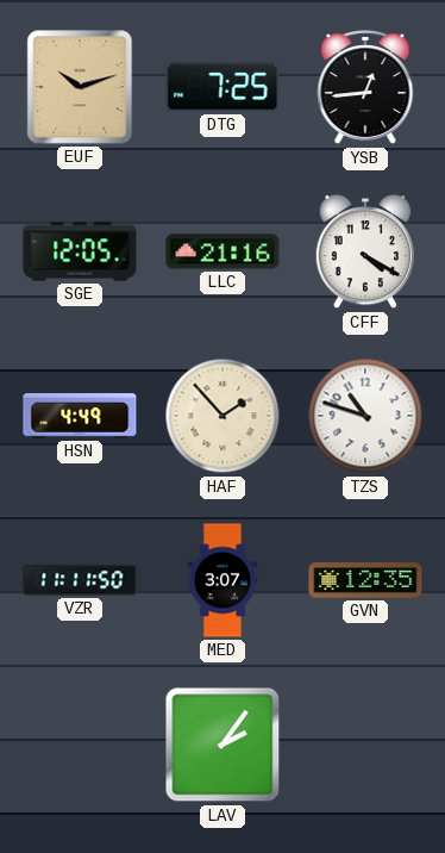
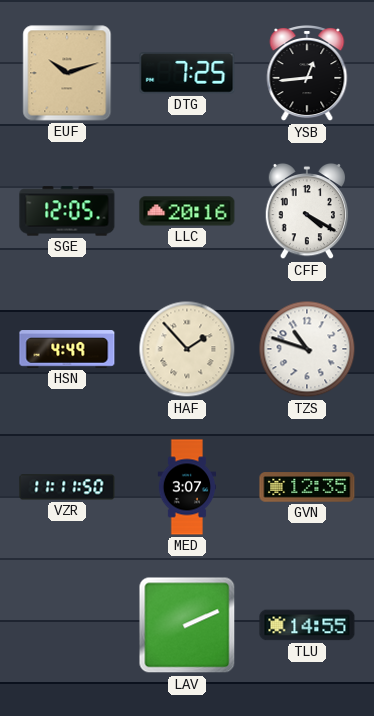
LLC: 21:16 -> 20:16 (187, 211)
LAV: 2:06 -> 2:11 (187, 625)
TLU: none -> 14:55 (307, 625)
